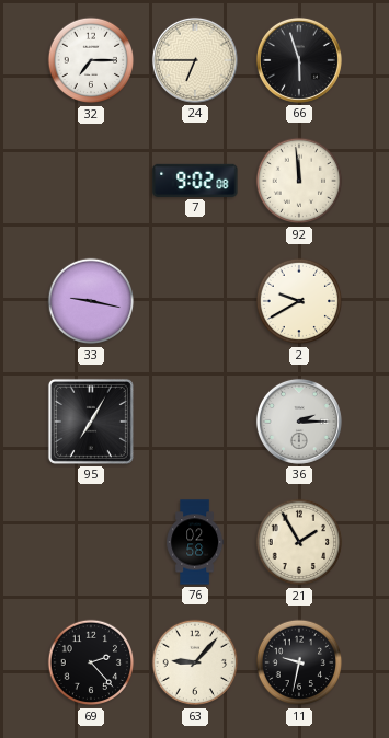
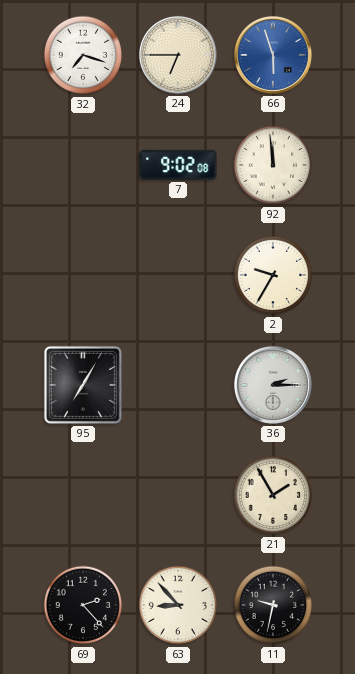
32: 7:15 -> 7:18 (83, 55)
66 dial: black -> blue (273, 55)
33: 9:17 -> none (91, 301)
2: 9:40 -> 9:35 (273, 275)
76: 02:58 -> none (195, 542)
63: 9:07 -> 8:53 (178, 605)
